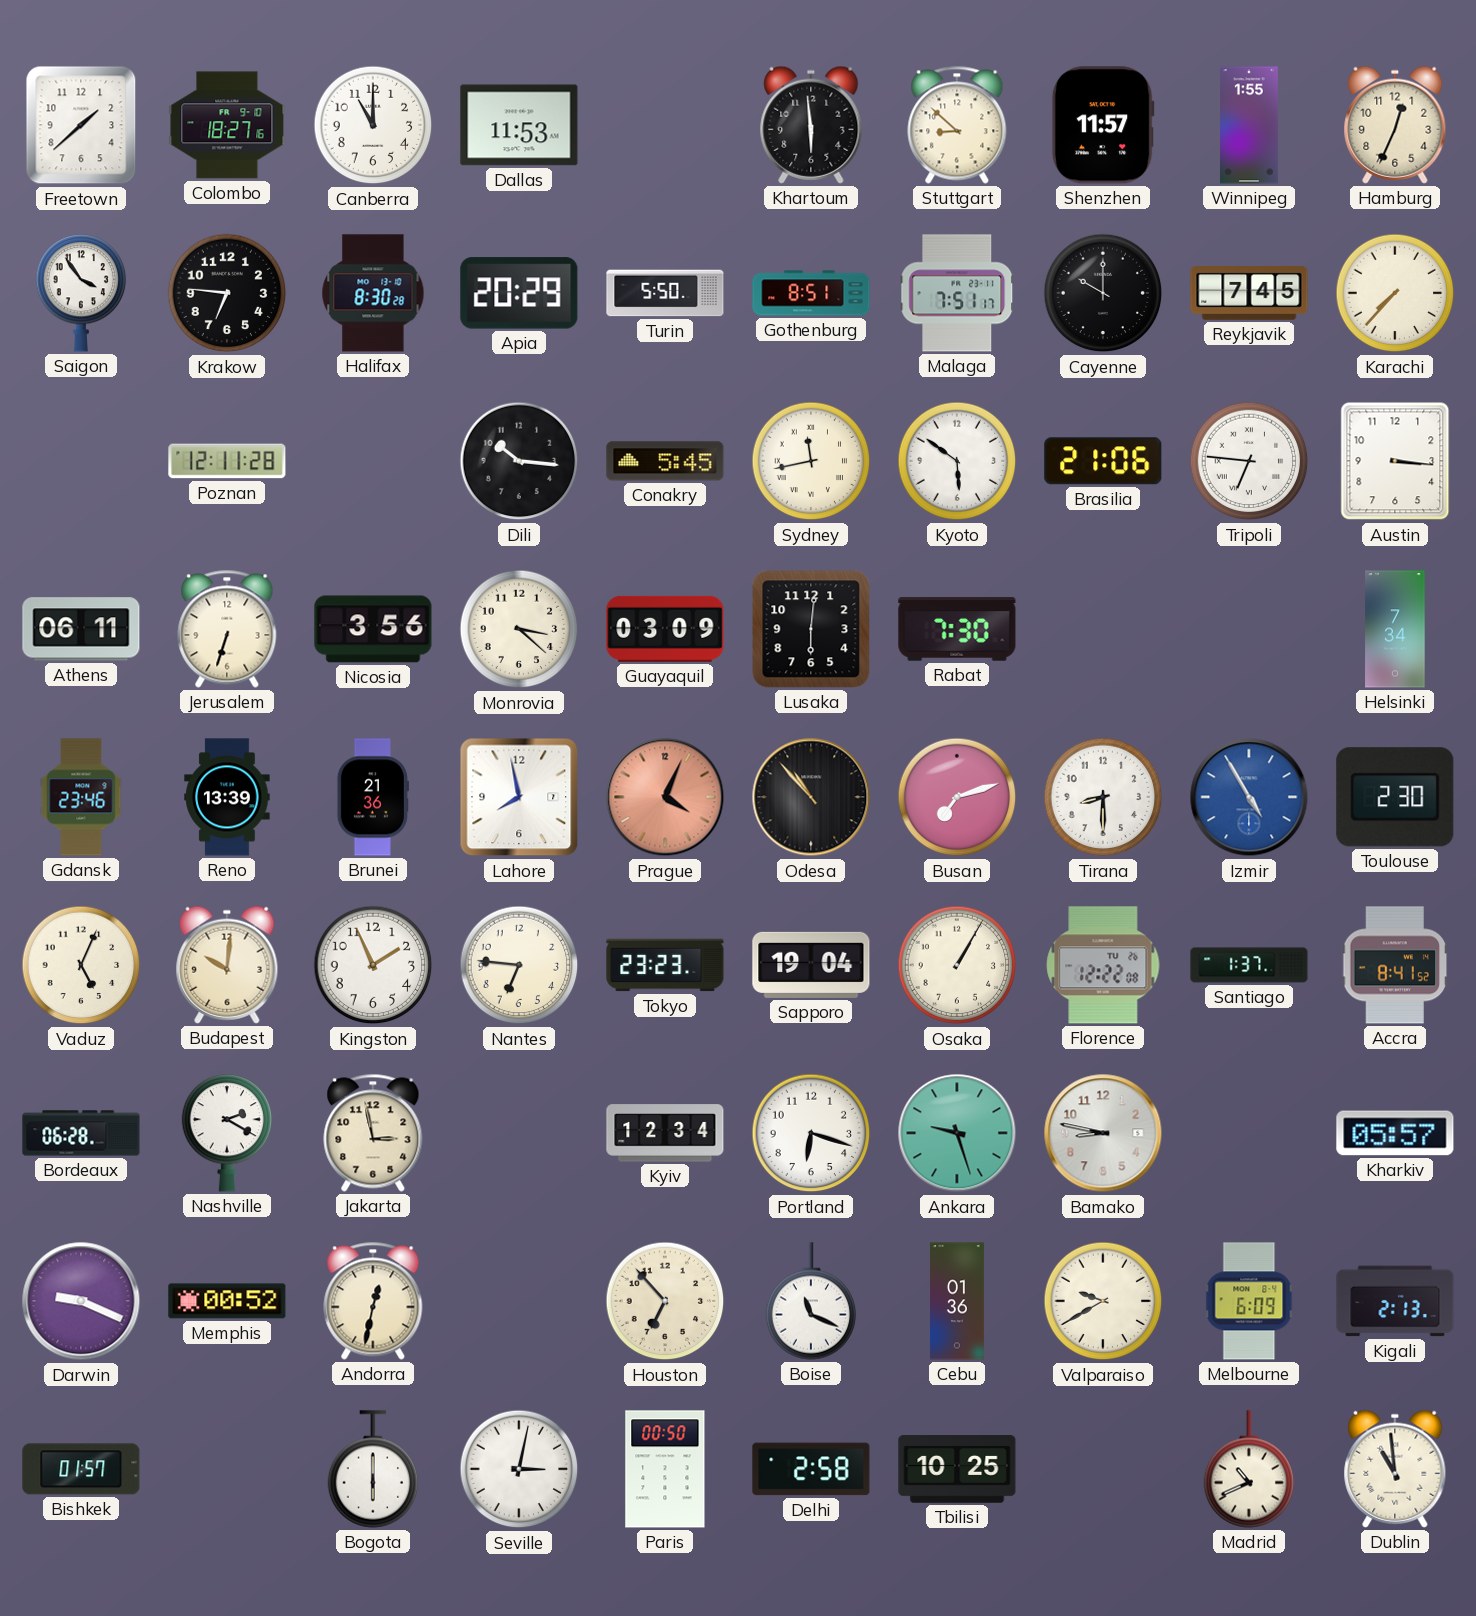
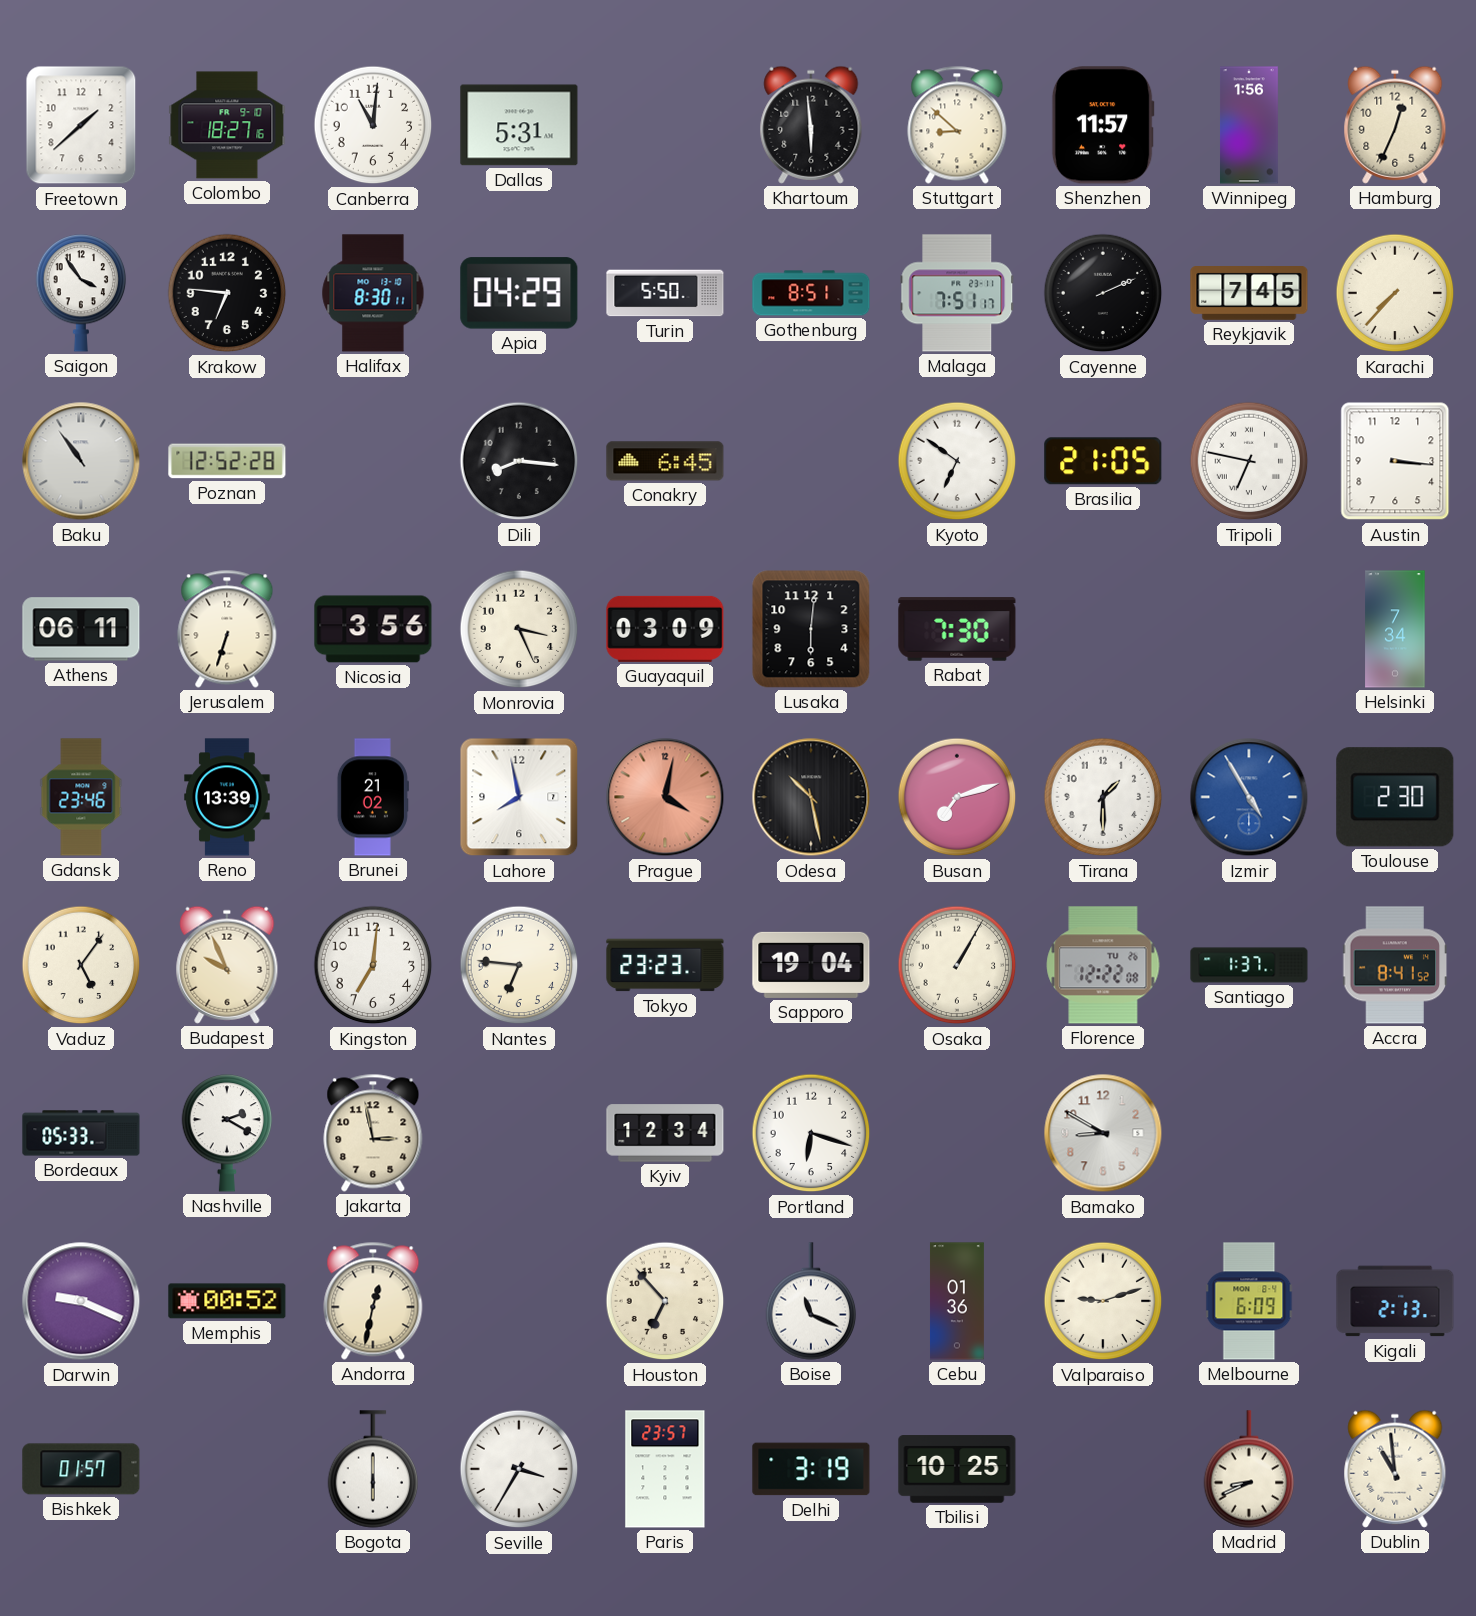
Canberra: 11:00 -> 11:01 (373, 125)
Dallas: 11:53 -> 5:31 (519, 125)
Winnipeg: 1:55 -> 1:56 (1249, 125)
Halifax: 8:30:28 -> 8:30:11 (373, 293)
Apia: 20:29 -> 04:29 (519, 293)
Cayenne: 10:00 -> 2:11 (1103, 293)
Baku: none -> 10:54 (81, 461)
Poznan: 12:11 -> 12:52 (227, 461)
Dili: 10:16 -> 8:16 (519, 461)
Conakry: 5:45 -> 6:45 (665, 461)
Sydney: 11:43 -> none (811, 461)
Kyoto: 5:51 -> 6:51 (957, 461)
Brasilia: 21:06 -> 21:05 (1103, 461)
Tripoli: 6:46 -> 6:47 (1249, 461)
Monrovia: 3:22 -> 3:26 (519, 629)
Brunei: 21:36 -> 21:02 (373, 797)
Prague: 4:04 -> 4:02 (665, 797)
Odesa: 10:53 -> 10:28 (811, 797)
Tirana: 8:30 -> 1:30 (1103, 797)
Vaduz: 5:04 -> 5:06 (81, 965)
Budapest: 10:01 -> 9:56 (227, 965)
Kingston: 1:56 -> 7:01 (373, 965)
Bordeaux: 06:28 -> 05:33 (81, 1133)
Ankara: 9:27 -> none (957, 1133)
Bamako: 8:47 -> 8:50 (1103, 1133)
Kharkiv: 05:57 -> none (1395, 1133)
Valparaiso: 9:40 -> 9:12 (1103, 1301)
Seville: 3:02 -> 3:35 (519, 1469)
Paris: 00:50 -> 23:57 (665, 1469)
Delhi: 2:58 -> 3:19 (811, 1469)
Madrid: 10:41 -> 8:41 (1249, 1469)
